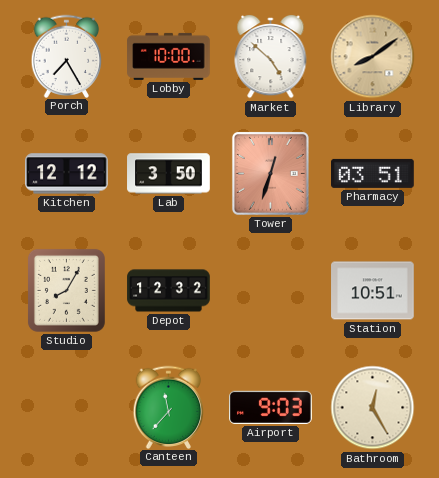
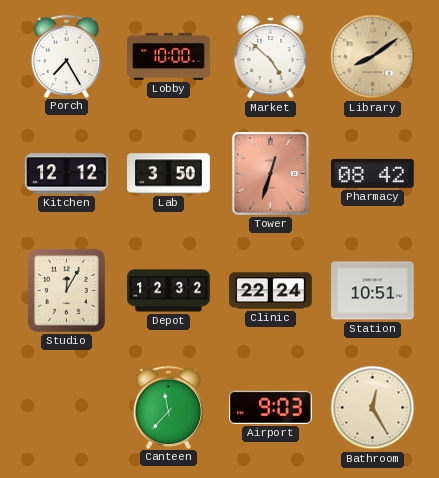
Pharmacy: 03:51 -> 08:42 (373, 173)
Studio: 8:05 -> 12:05 (66, 290)
Clinic: none -> 22:24 (271, 291)
